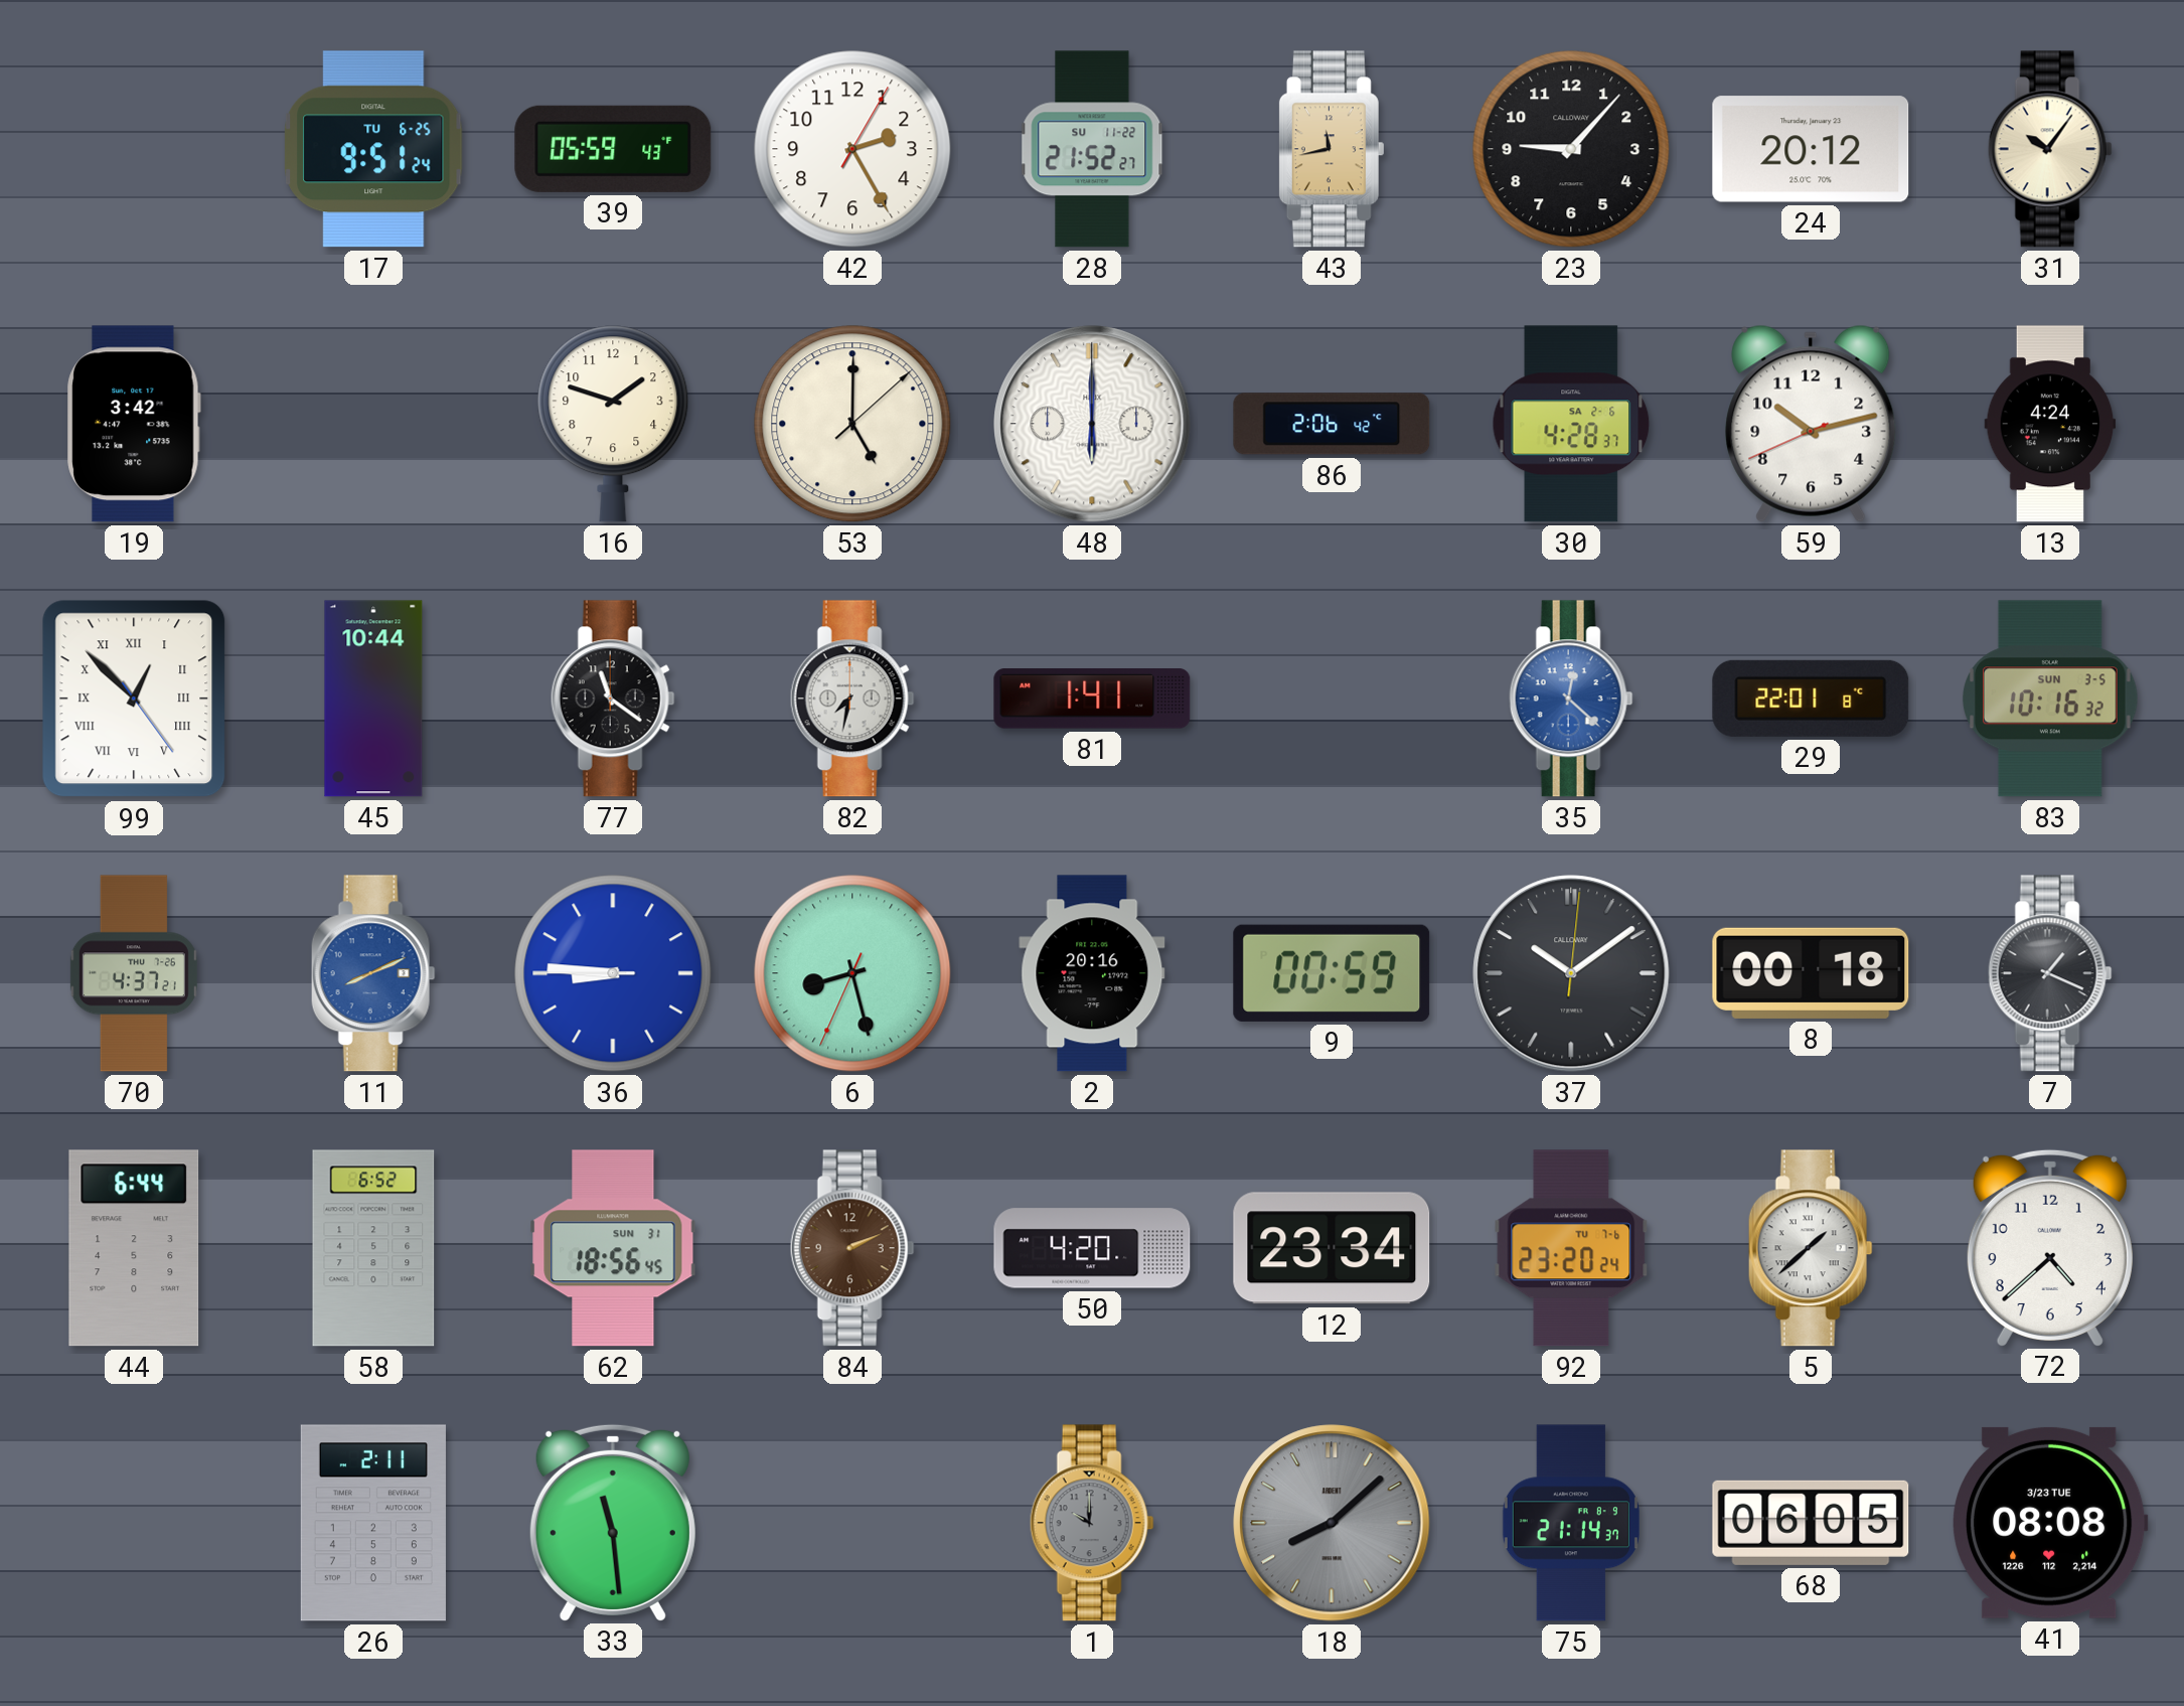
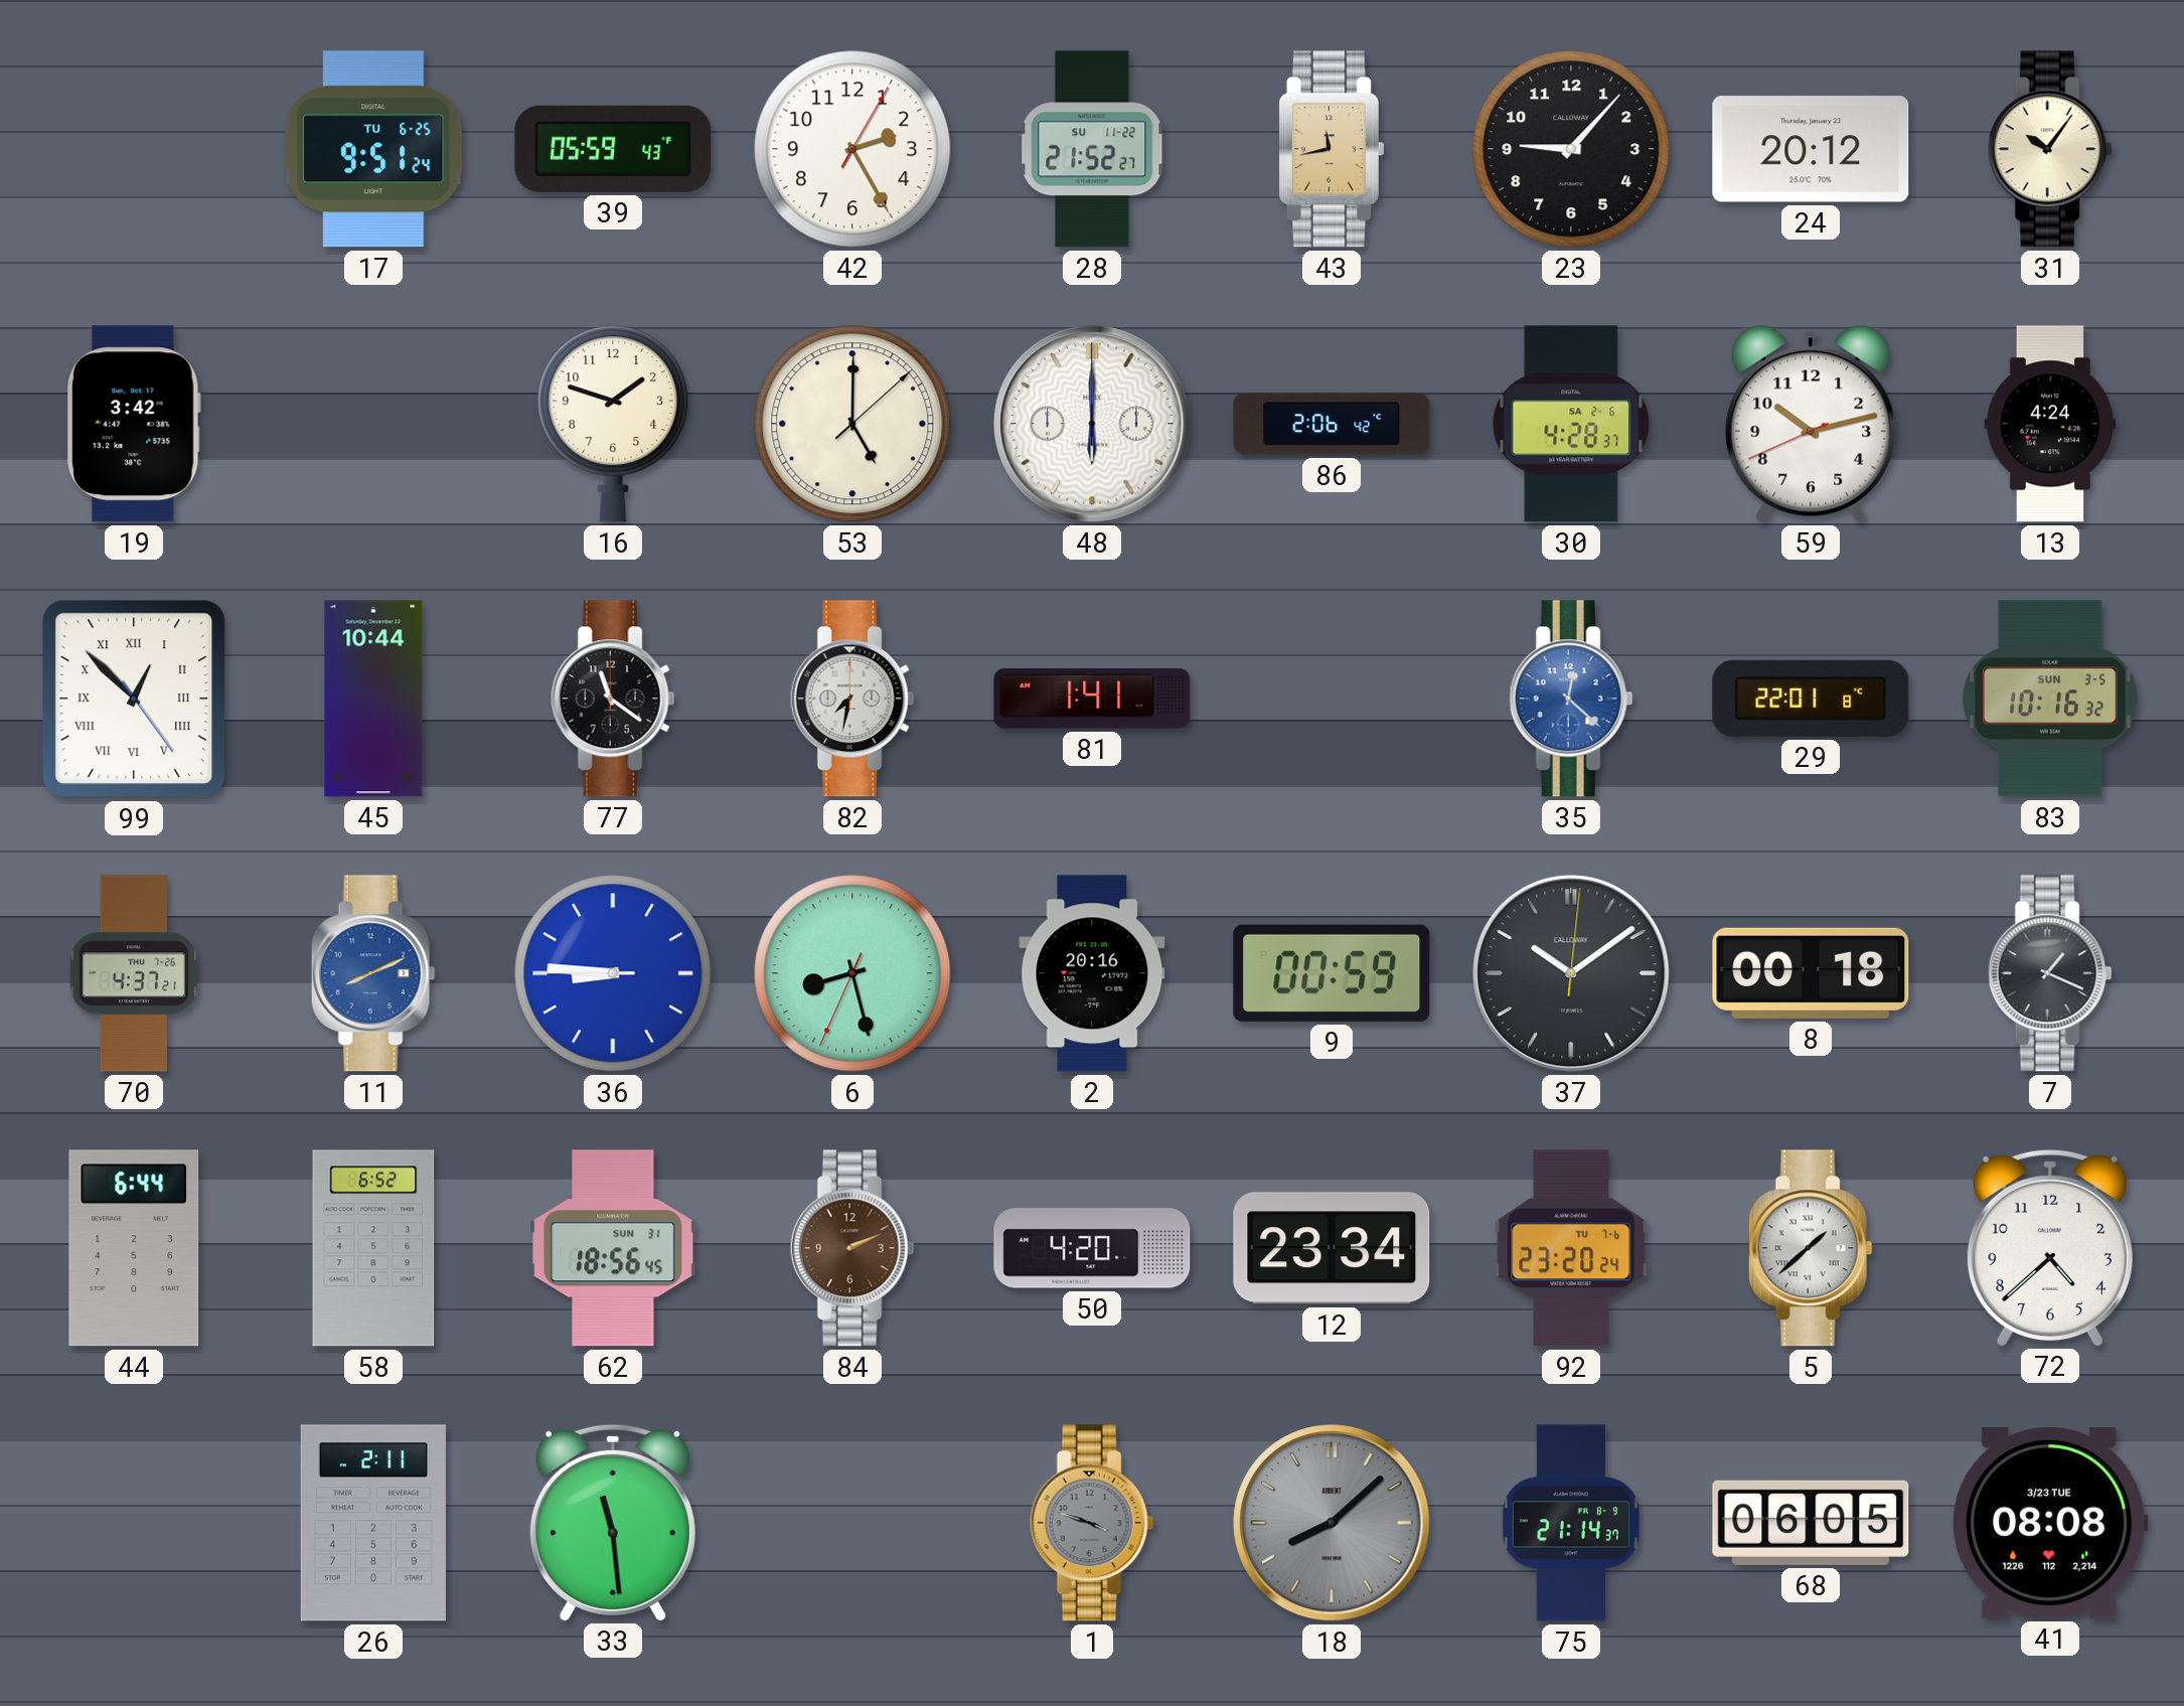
1: 10:00 -> 3:48 (1092, 1523)
